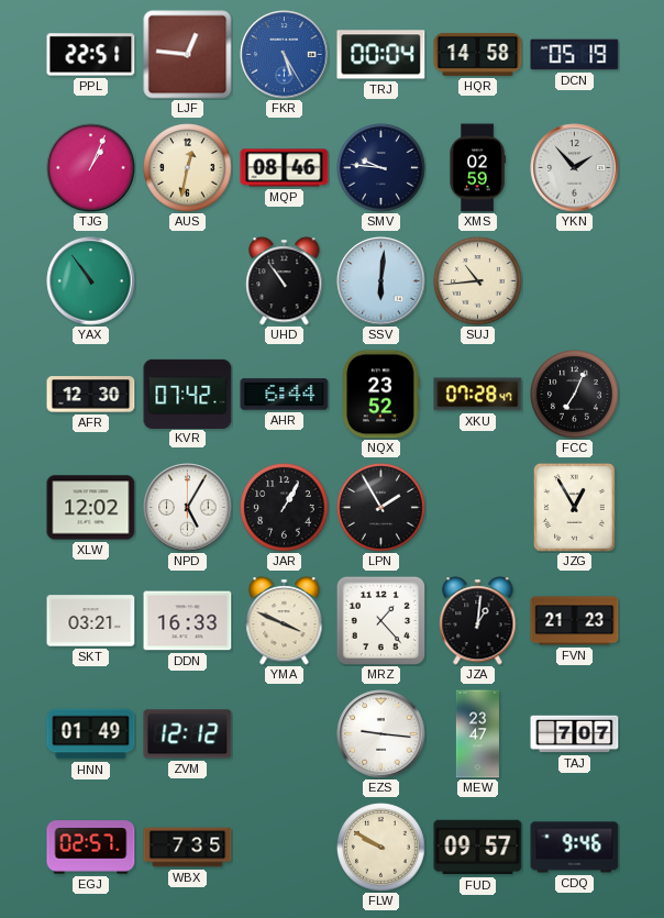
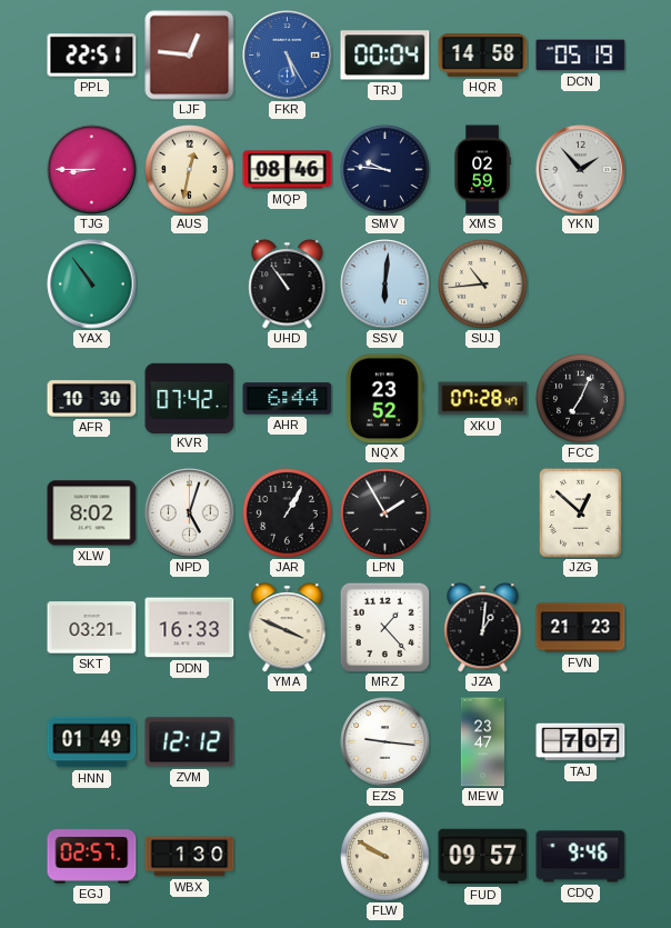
TJG: 1:04 -> 8:45 (92, 170)
AFR: 12:30 -> 10:30 (92, 399)
XLW: 12:02 -> 8:02 (92, 513)
NPD: 5:05 -> 5:03 (190, 513)
JZG: 12:55 -> 12:52 (581, 513)
WBX: 7:35 -> 1:30 (190, 857)
